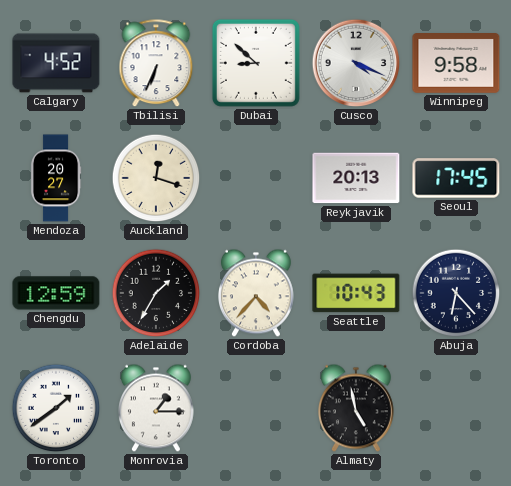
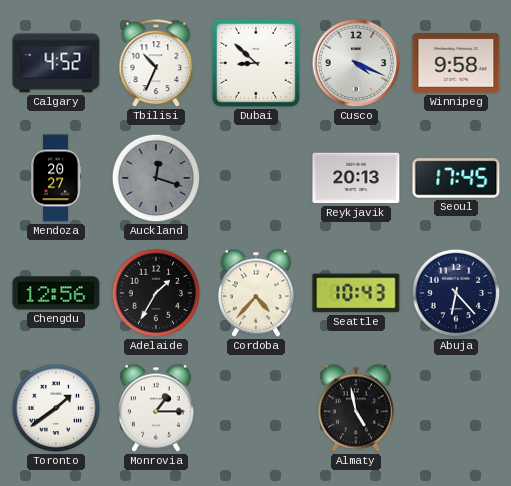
Tbilisi: 6:34 -> 10:34 (156, 64)
Auckland dial: cream -> grey (156, 178)
Chengdu: 12:59 -> 12:56 (56, 293)
